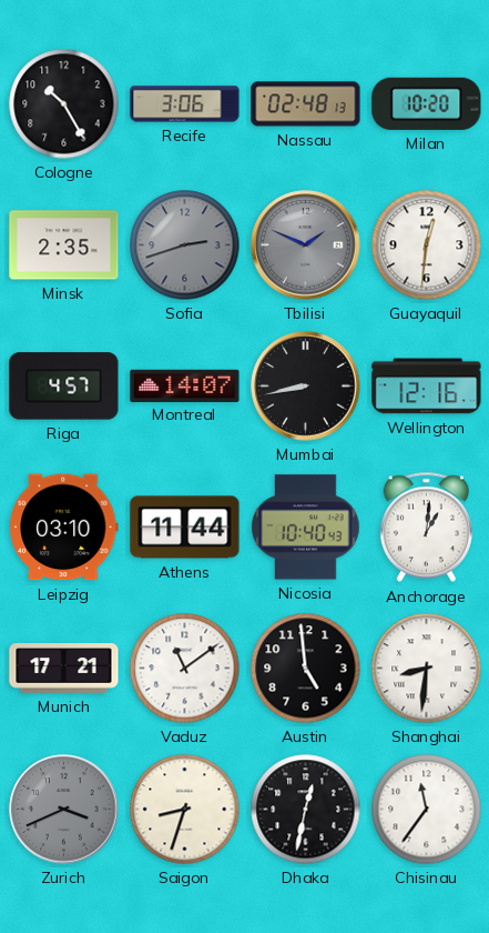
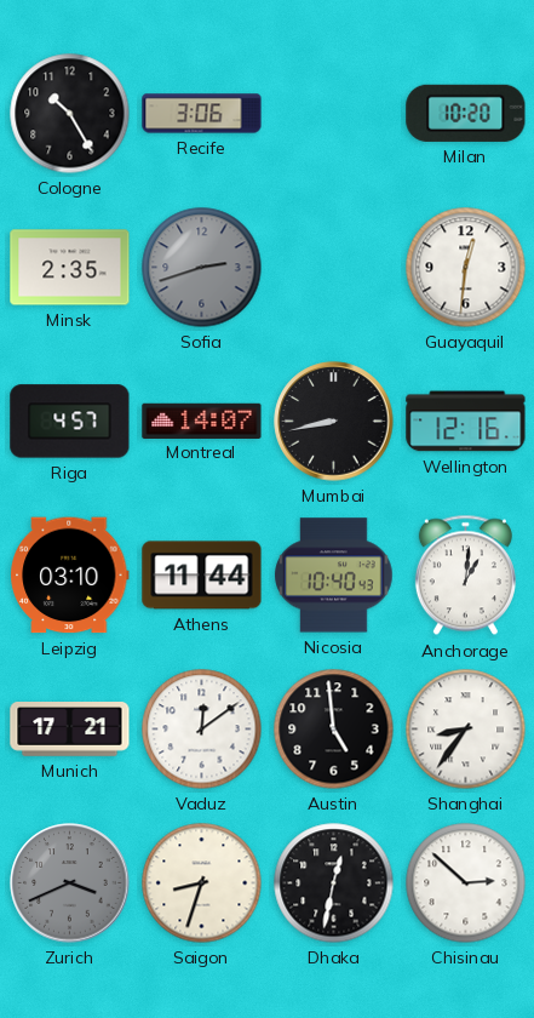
Nassau: 02:48 -> none (306, 104)
Tbilisi: 1:49 -> none (306, 245)
Vaduz: 11:09 -> 12:09 (202, 730)
Shanghai: 8:31 -> 8:36 (466, 730)
Chisinau: 11:36 -> 2:52 (466, 883)
